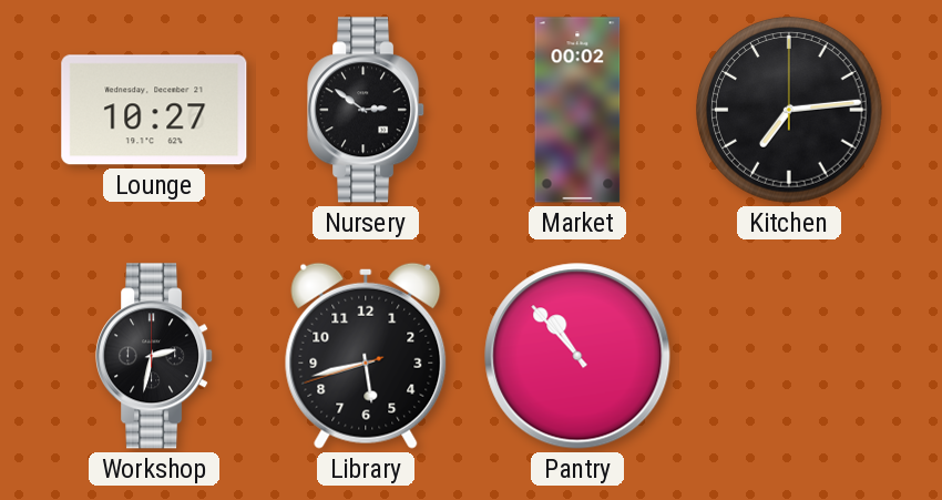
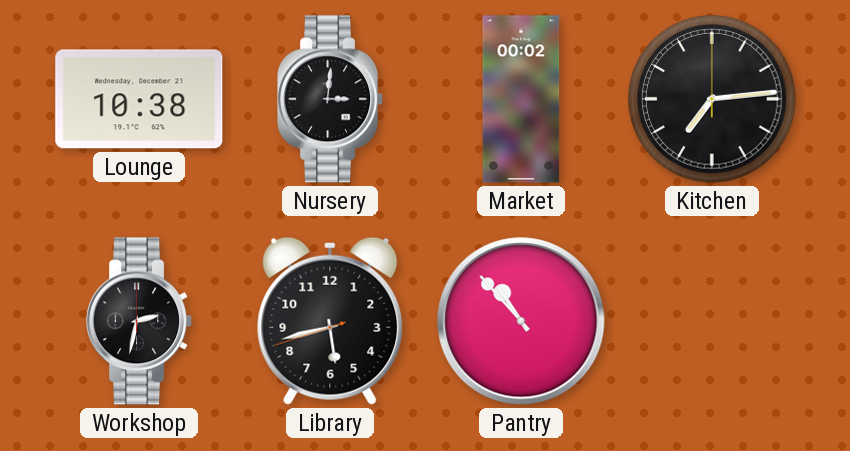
Lounge: 10:27 -> 10:38 (139, 99)
Nursery: 2:51 -> 3:01 (331, 99)
